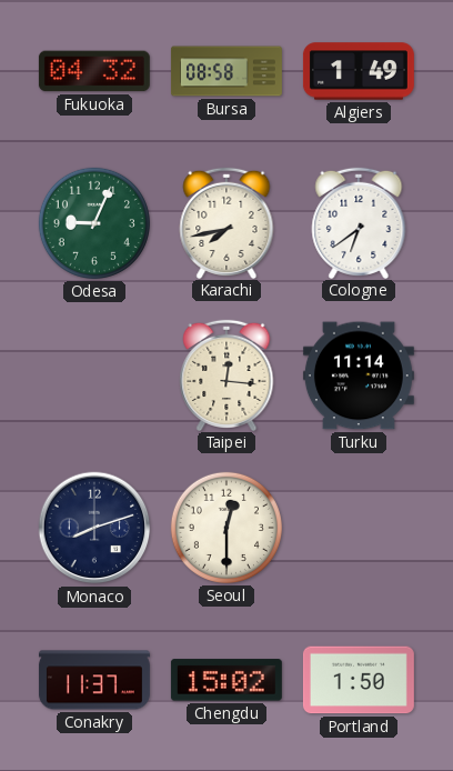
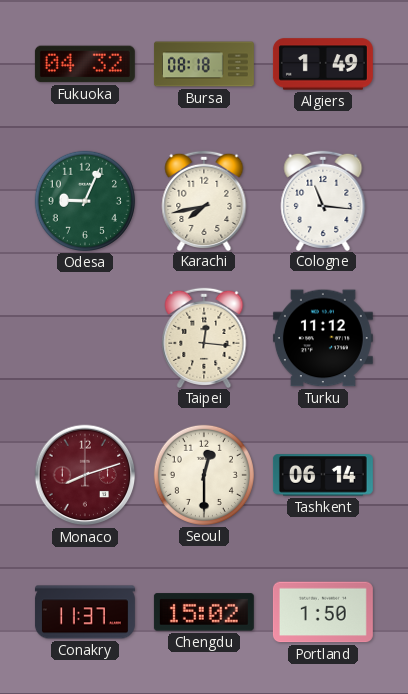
Bursa: 08:58 -> 08:18 (204, 64)
Cologne: 6:39 -> 11:16 (323, 200)
Turku: 11:14 -> 11:12 (323, 338)
Monaco dial: navy -> burgundy (85, 475)
Tashkent: none -> 06:14 (323, 475)
